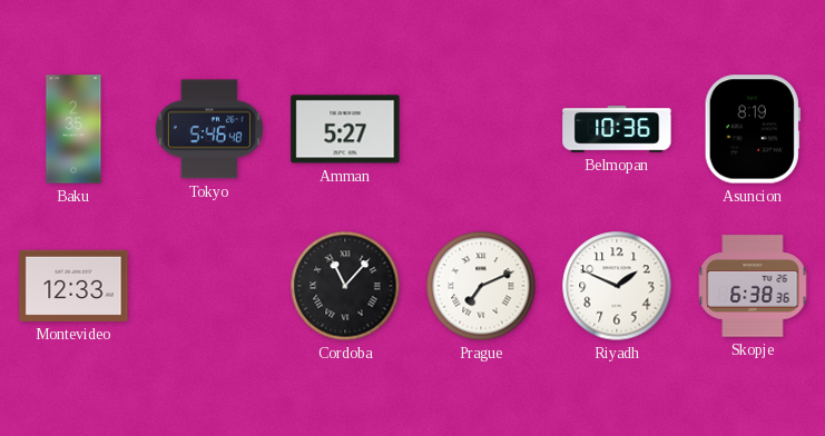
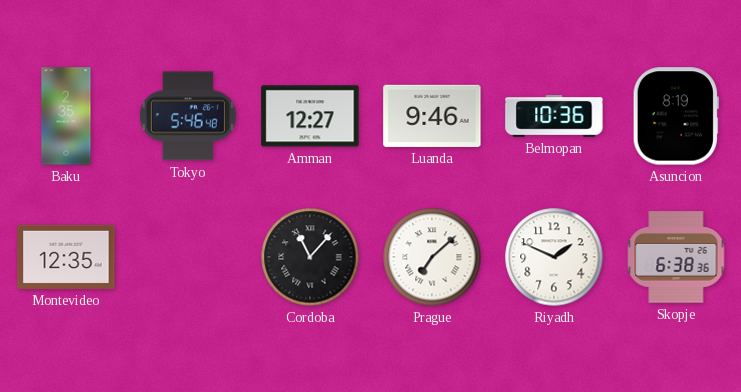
Amman: 5:27 -> 12:27 (310, 116)
Luanda: none -> 9:46 (432, 116)
Montevideo: 12:33 -> 12:35 (66, 257)
Prague: 7:11 -> 7:08 (432, 257)
